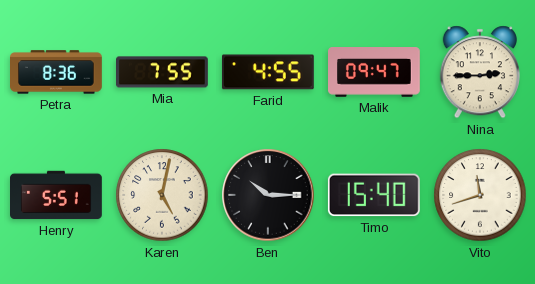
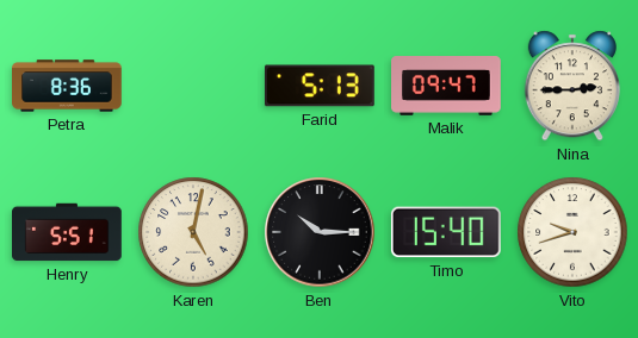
Mia: 7:55 -> none (163, 72)
Farid: 4:55 -> 5:13 (320, 86)
Vito: 11:42 -> 9:42 (572, 232)
